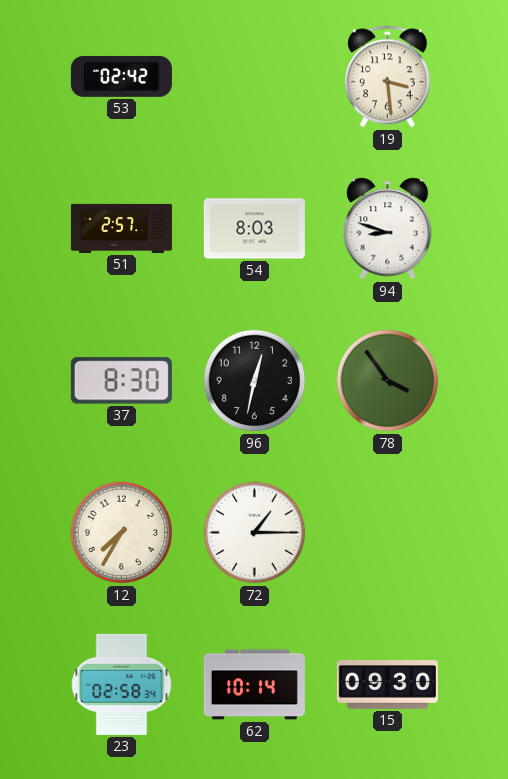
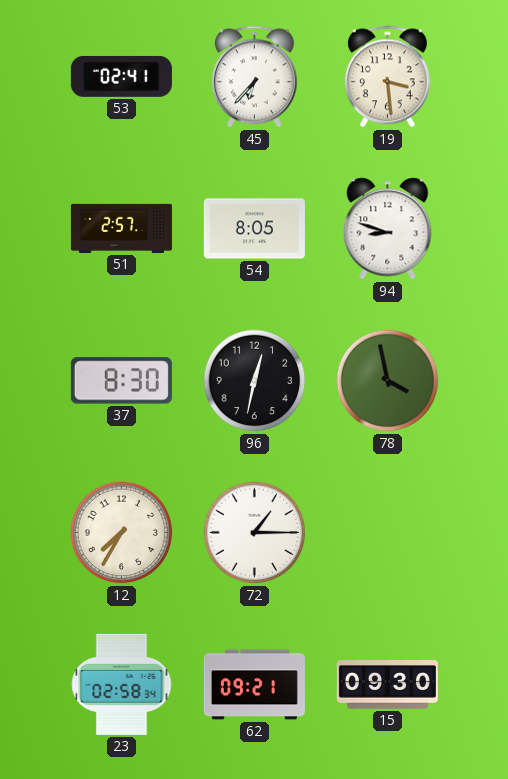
53: 02:42 -> 02:41 (121, 76)
45: none -> 6:37 (254, 77)
54: 8:03 -> 8:05 (254, 229)
78: 3:54 -> 3:58 (388, 381)
62: 10:14 -> 09:21 (254, 685)
